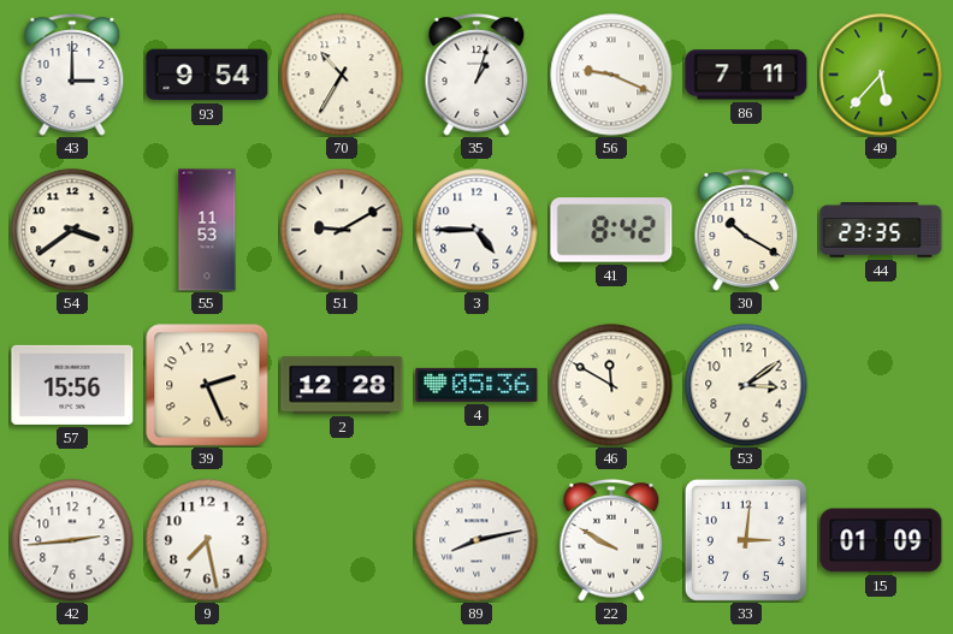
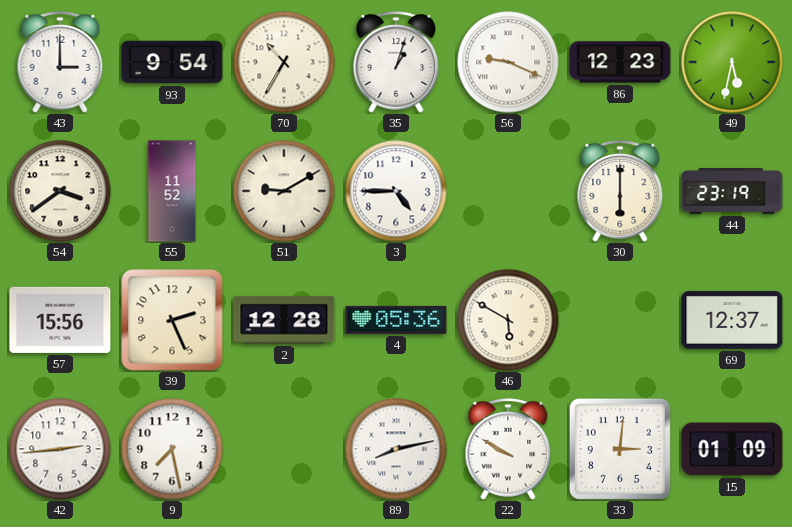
86: 7:11 -> 12:23 (620, 62)
49: 5:37 -> 5:32 (732, 62)
55: 11:53 -> 11:52 (172, 191)
41: 8:42 -> none (611, 230)
30: 10:20 -> 6:00 (620, 192)
44: 23:35 -> 23:19 (732, 191)
46: 11:50 -> 5:50 (508, 320)
53: 3:09 -> none (746, 385)
69: none -> 12:37 (732, 320)
